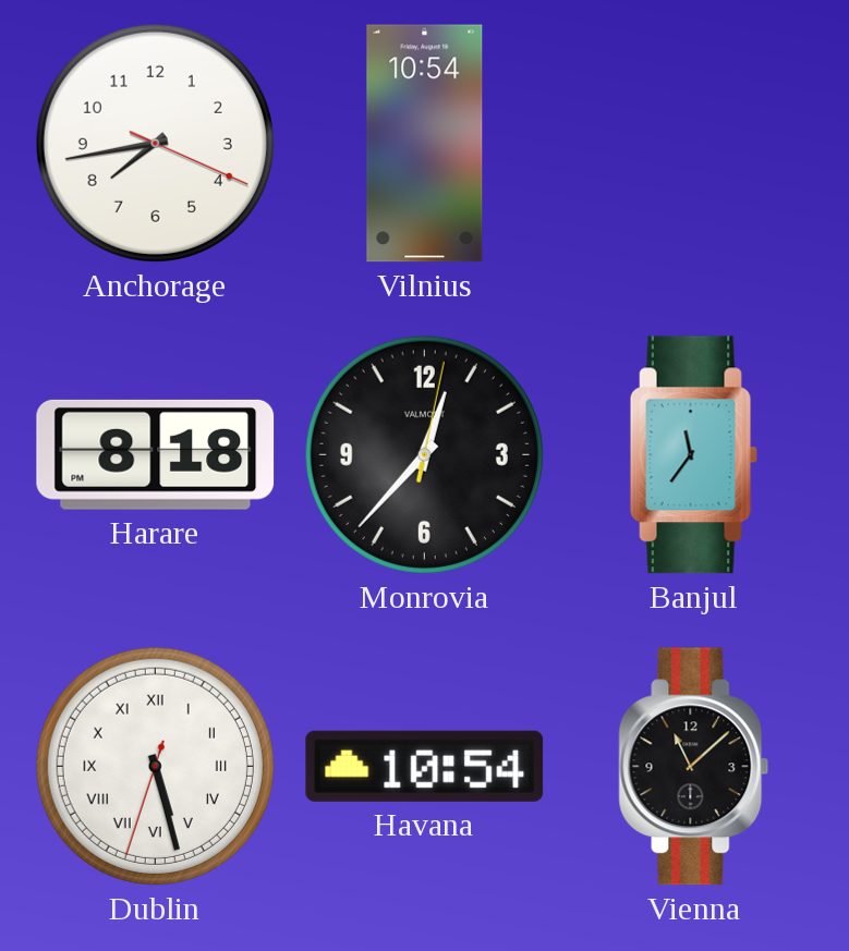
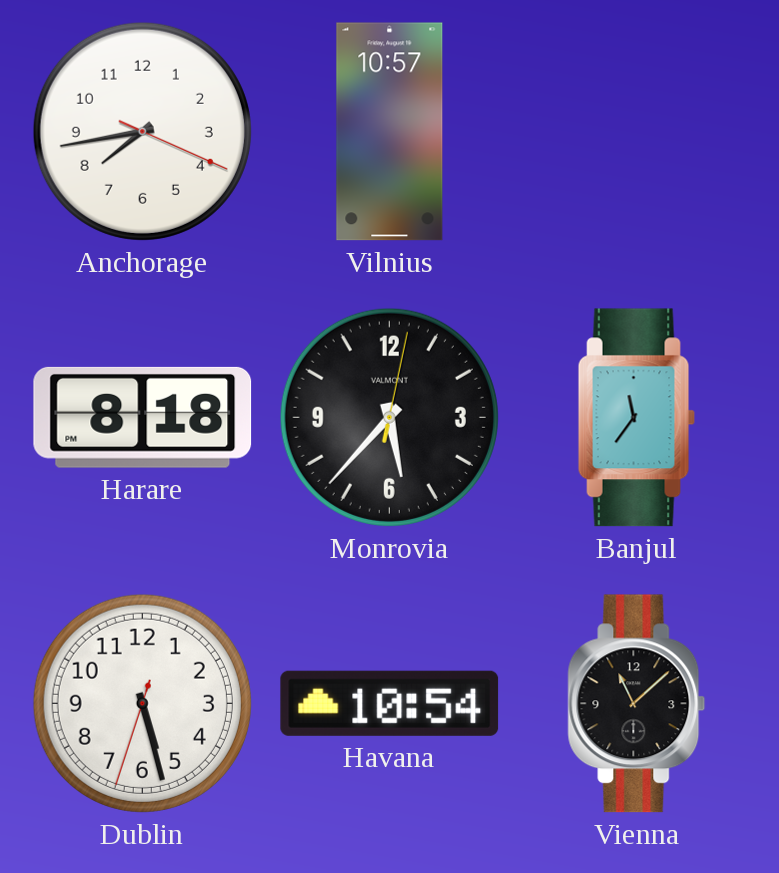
Vilnius: 10:54 -> 10:57 (390, 132)
Monrovia: 12:37 -> 5:37 (389, 417)
Dublin numerals: Roman -> Arabic (142, 703)
